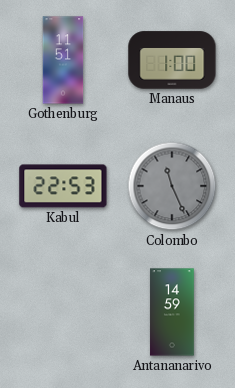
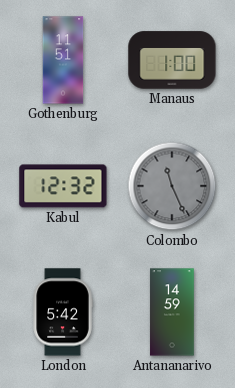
Kabul: 22:53 -> 12:32 (63, 186)
London: none -> 5:42 (63, 312)
